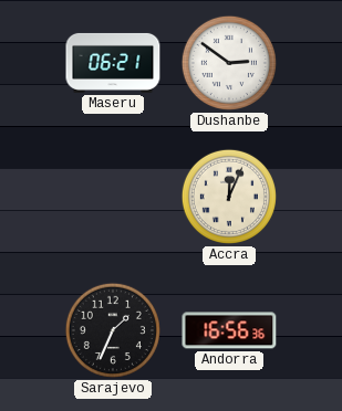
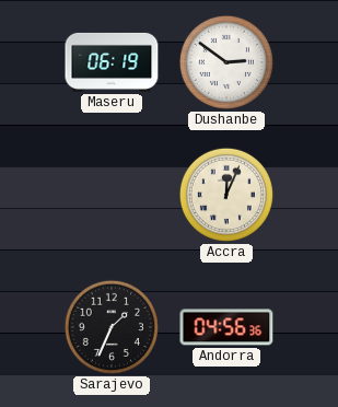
Maseru: 06:21 -> 06:19 (112, 62)
Andorra: 16:56 -> 04:56 (226, 327)
